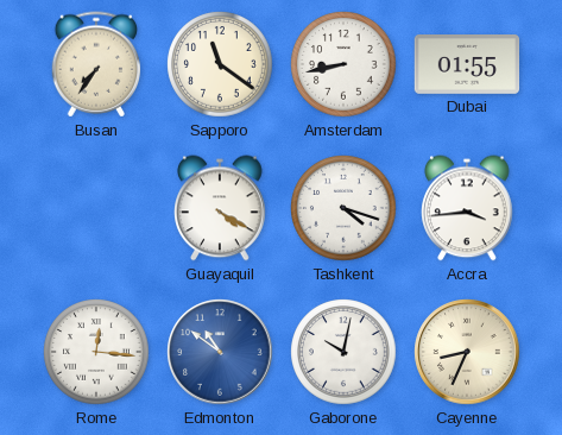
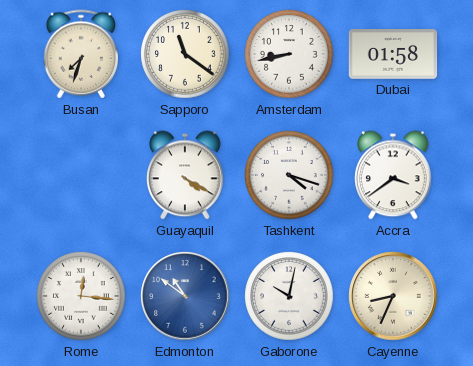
Busan: 7:36 -> 7:33 (81, 54)
Dubai: 01:55 -> 01:58 (393, 55)
Accra: 3:44 -> 3:39 (393, 175)
